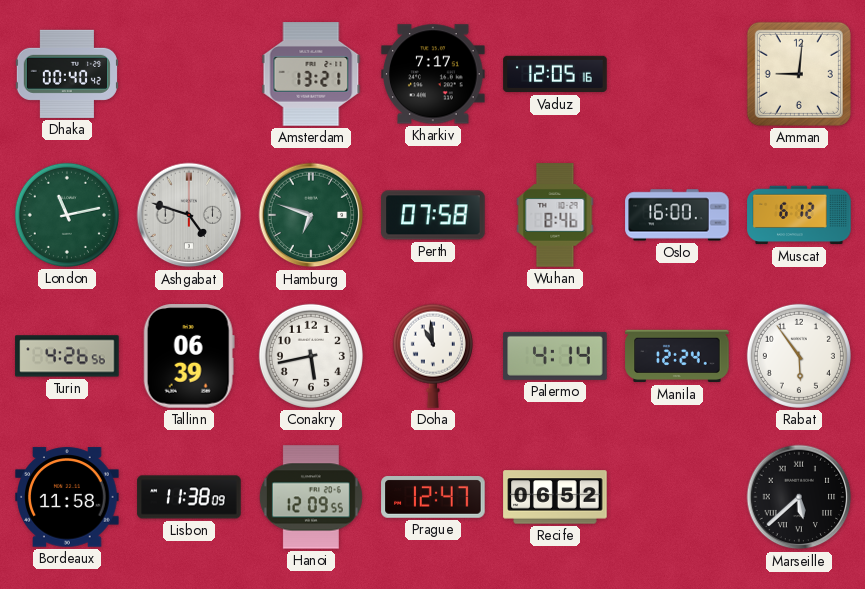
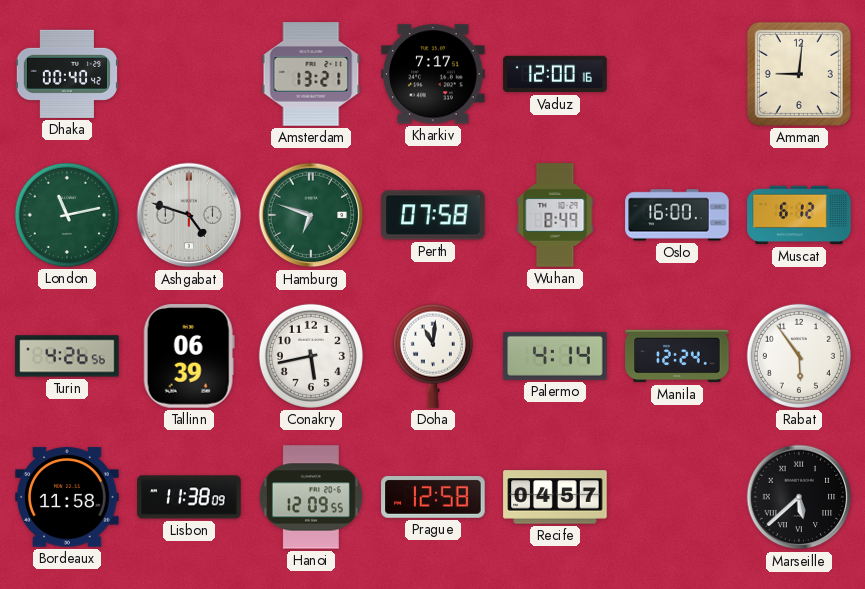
Vaduz: 12:05 -> 12:00 (555, 74)
Wuhan: 8:46 -> 8:49 (555, 215)
Doha: 10:59 -> 11:01 (433, 356)
Prague: 12:47 -> 12:58 (433, 498)
Recife: 06:52 -> 04:57 (555, 497)
